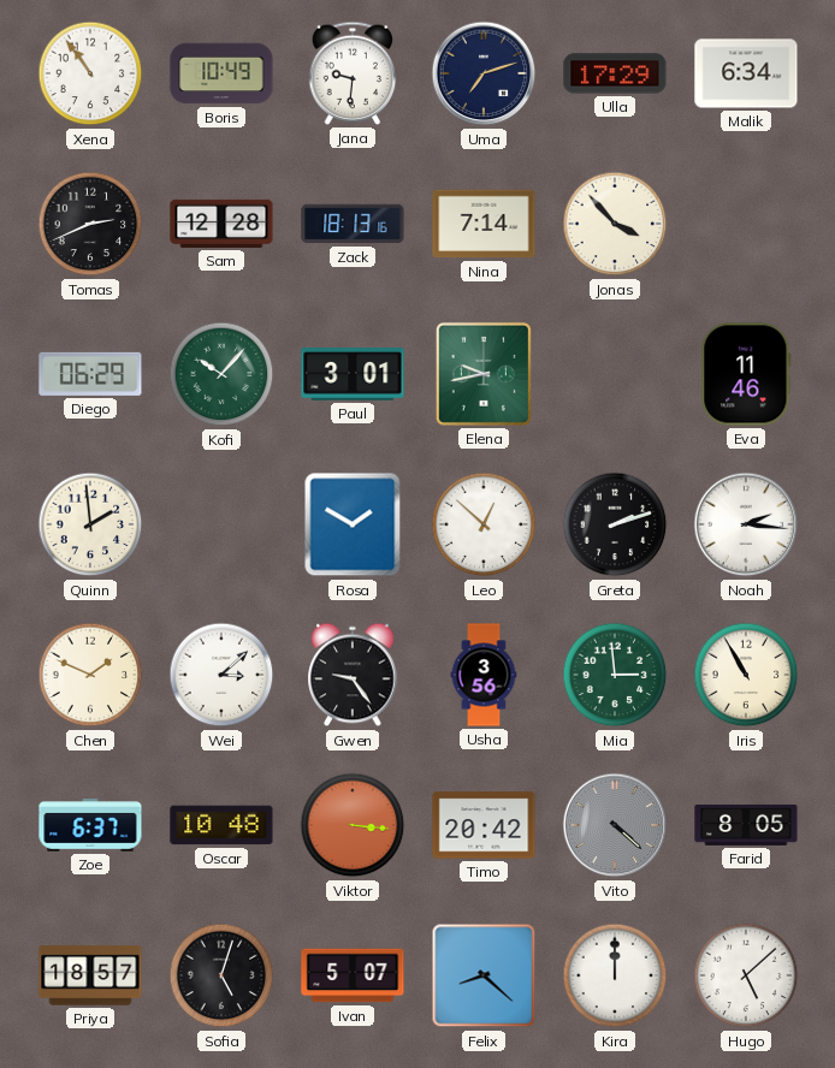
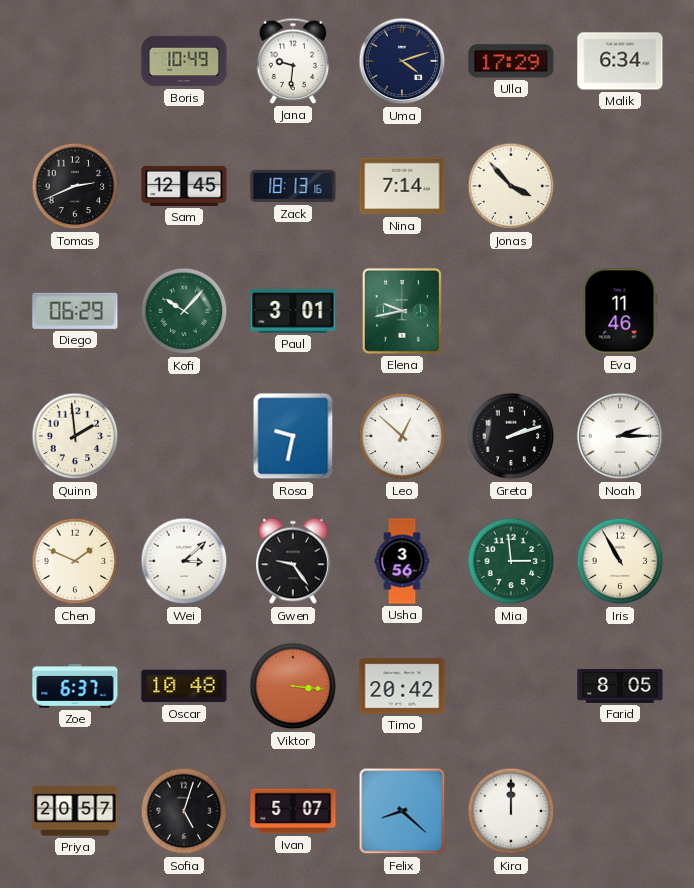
Xena: 10:54 -> none (90, 73)
Uma: 7:12 -> 4:12 (402, 61)
Sam: 12:28 -> 12:45 (184, 186)
Rosa: 1:50 -> 9:32 (293, 436)
Noah: 2:16 -> 2:15 (620, 436)
Vito: 4:22 -> none (615, 825)
Priya: 18:57 -> 20:57 (75, 811)
Hugo: 5:08 -> none (746, 975)
